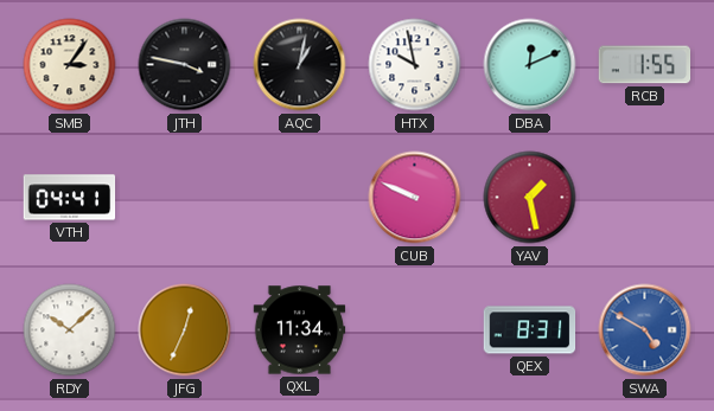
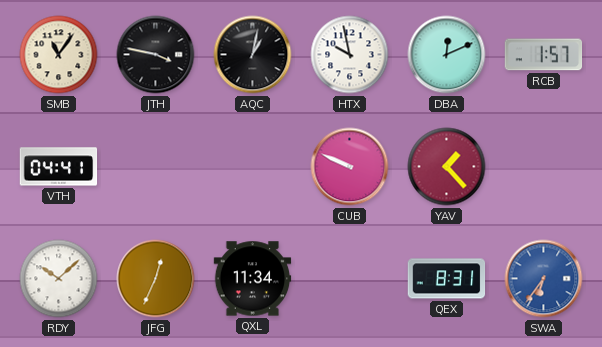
SMB: 3:06 -> 11:06 (59, 55)
RCB: 1:55 -> 1:57 (544, 55)
YAV: 1:28 -> 1:23 (447, 167)
SWA: 4:50 -> 6:36 (544, 279)
